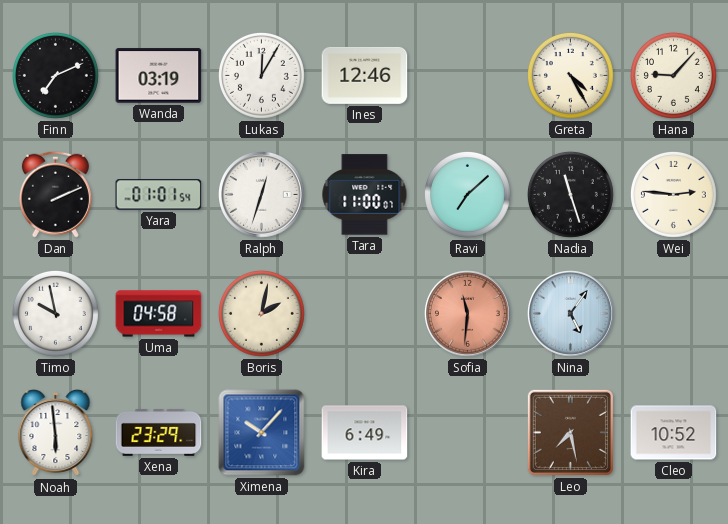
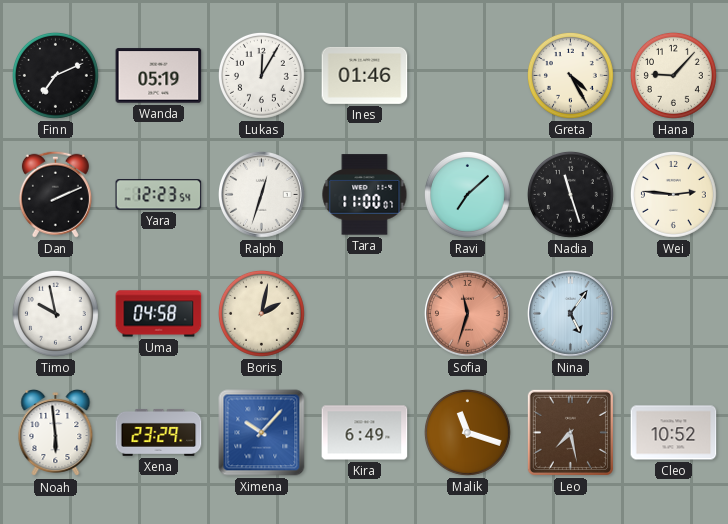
Wanda: 03:19 -> 05:19 (159, 76)
Ines: 12:46 -> 01:46 (365, 75)
Yara: 01:01 -> 12:23 (159, 195)
Sofia: 11:31 -> 11:33 (468, 314)
Malik: none -> 11:18 (467, 432)
